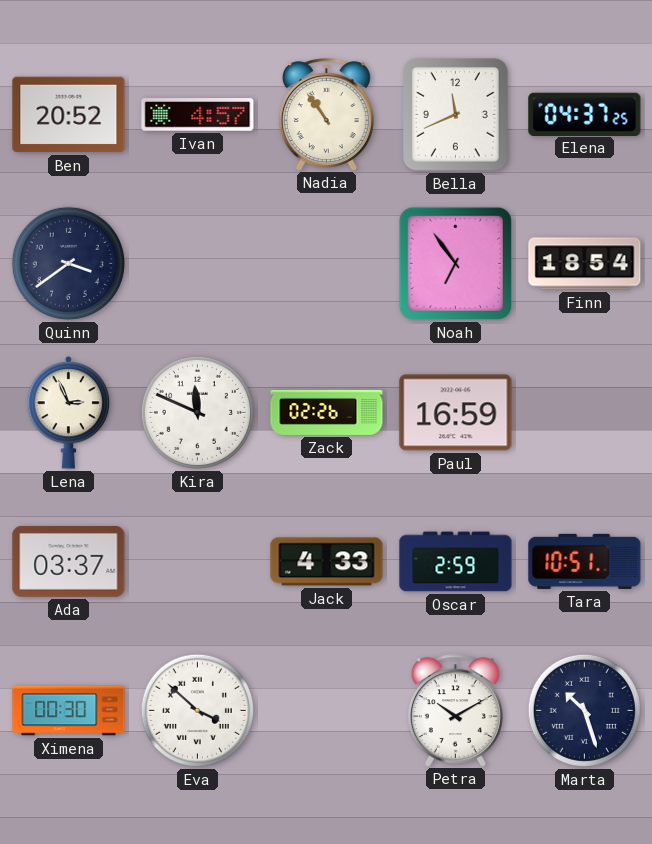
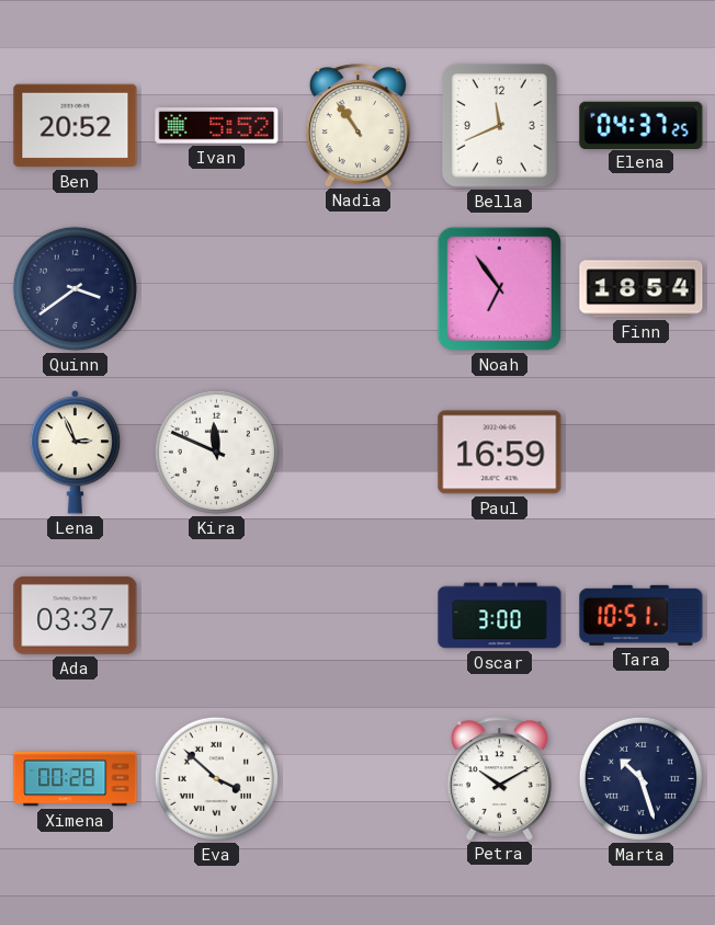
Ivan: 4:57 -> 5:52 (217, 126)
Zack: 02:26 -> none (327, 412)
Jack: 4:33 -> none (327, 562)
Oscar: 2:59 -> 3:00 (500, 616)
Ximena: 00:30 -> 00:28 (76, 779)
